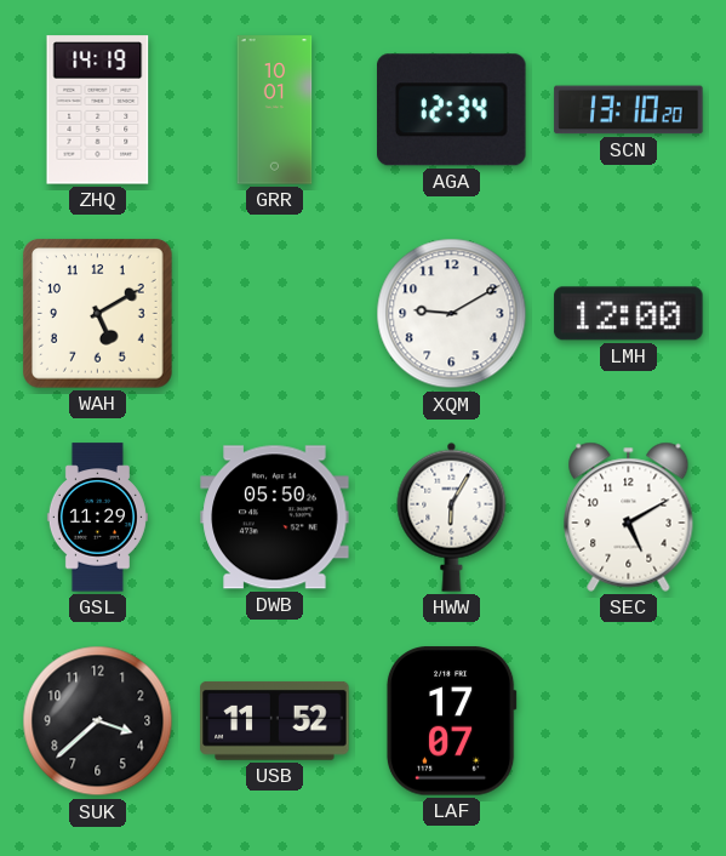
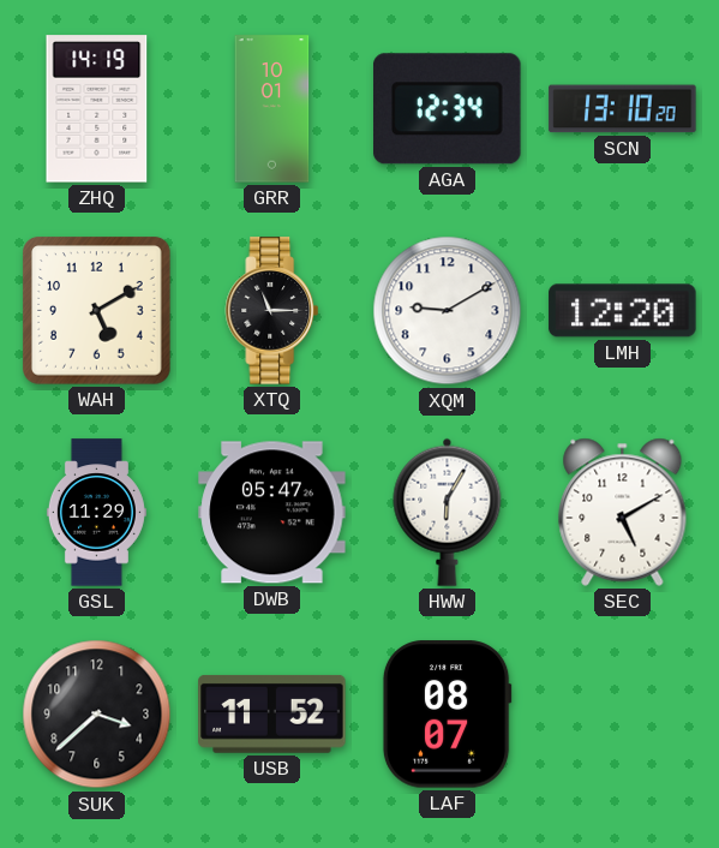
XTQ: none -> 11:15 (272, 311)
LMH: 12:00 -> 12:20 (623, 311)
DWB: 05:50 -> 05:47 (272, 513)
LAF: 17:07 -> 08:07 (447, 715)
